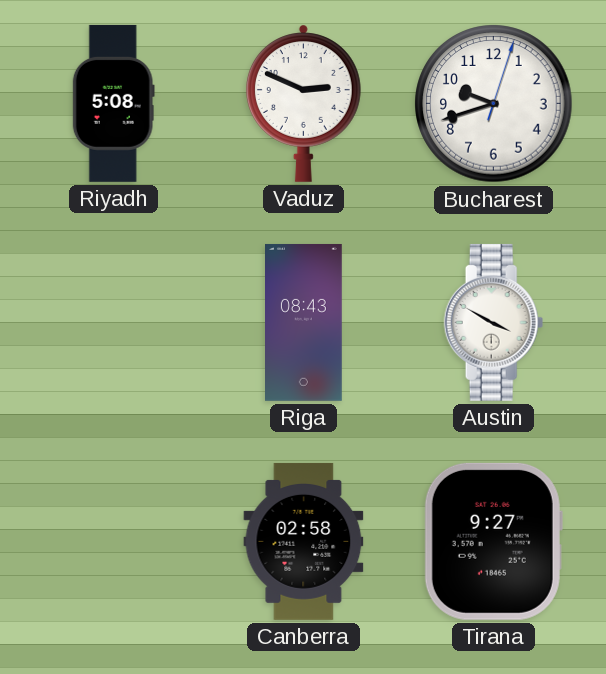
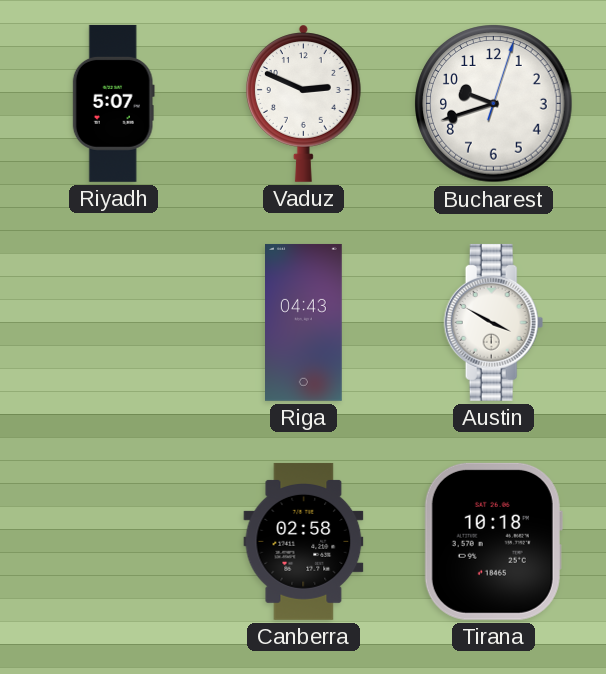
Riyadh: 5:08 -> 5:07 (113, 103)
Riga: 08:43 -> 04:43 (304, 322)
Tirana: 9:27 -> 10:18 (493, 541)
